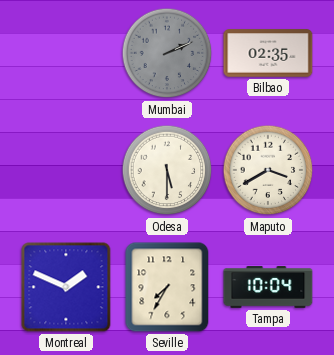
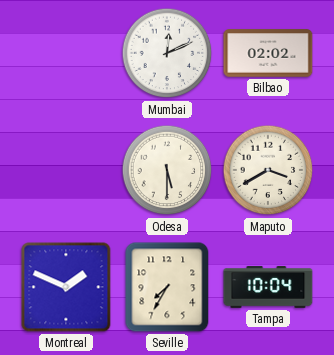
Mumbai: 2:11 -> 12:11 (167, 53)
Mumbai dial: grey -> white (167, 53)
Bilbao: 02:35 -> 02:02 (268, 53)
